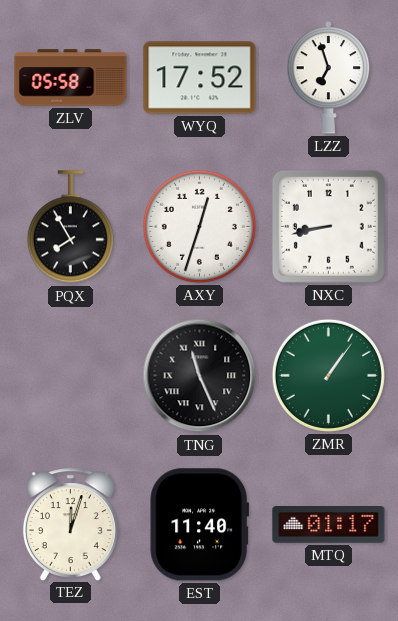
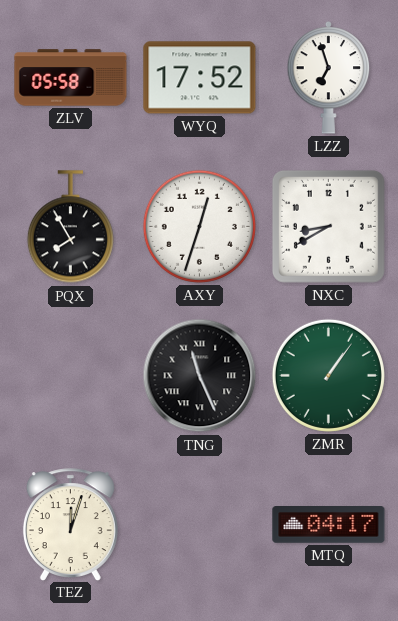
NXC: 8:43 -> 8:40 (328, 226)
EST: 11:40 -> none (200, 525)
MTQ: 01:17 -> 04:17 (329, 525)
